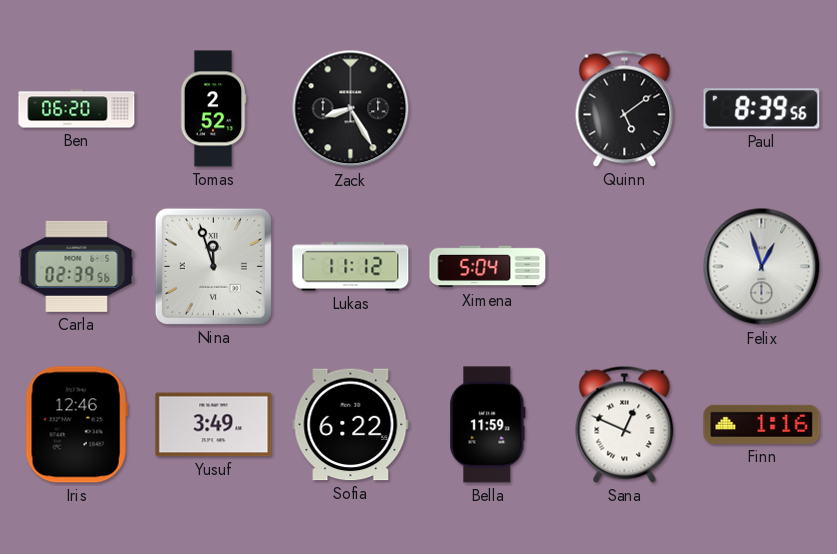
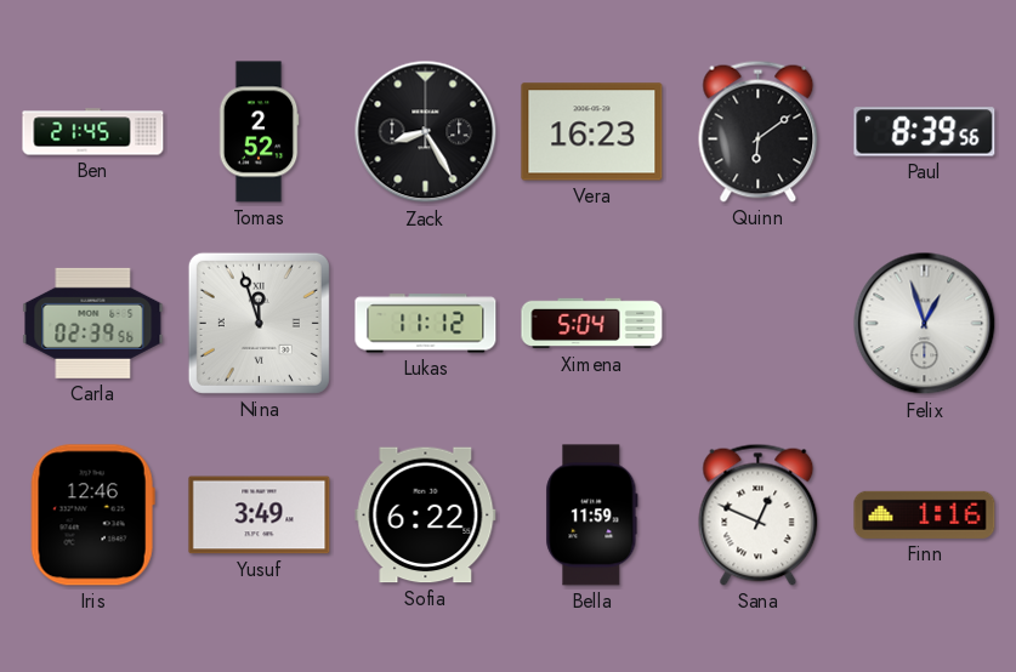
Ben: 06:20 -> 21:45 (93, 132)
Vera: none -> 16:23 (592, 132)
Quinn: 5:09 -> 6:09 (759, 131)
